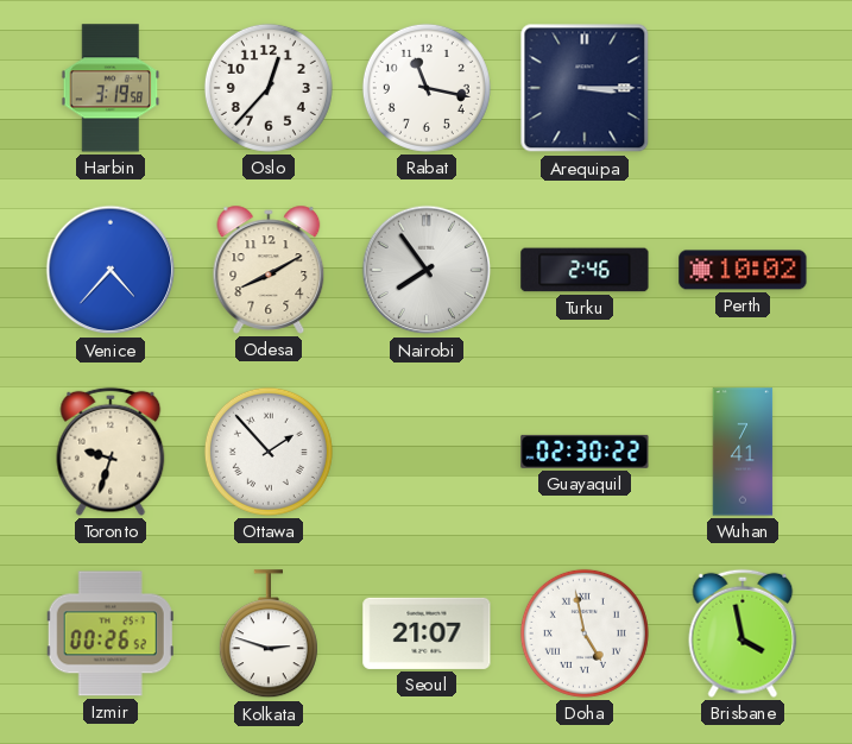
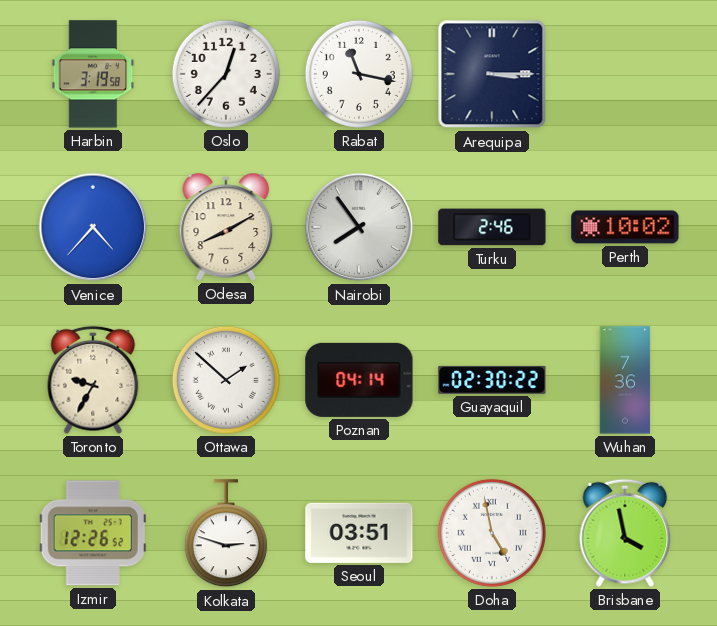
Toronto: 9:33 -> 9:35 (93, 380)
Ottawa: 1:53 -> 1:52 (226, 380)
Poznan: none -> 04:14 (359, 380)
Wuhan: 7:41 -> 7:36 (625, 380)
Izmir: 00:26 -> 12:26 (93, 533)
Seoul: 21:07 -> 03:51 (359, 533)
